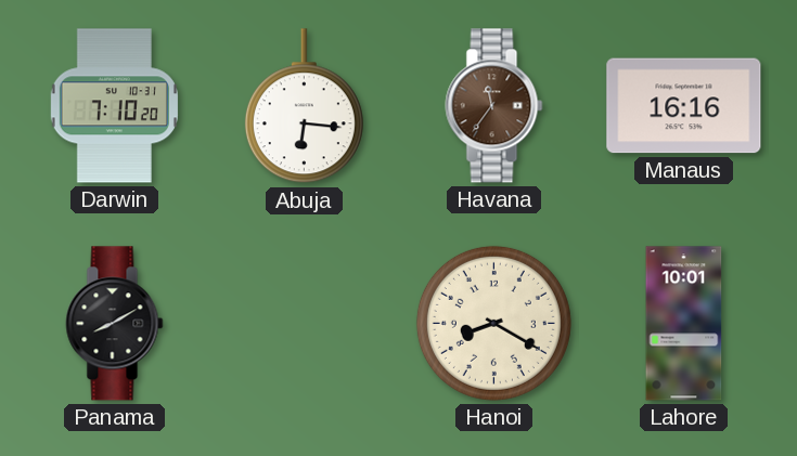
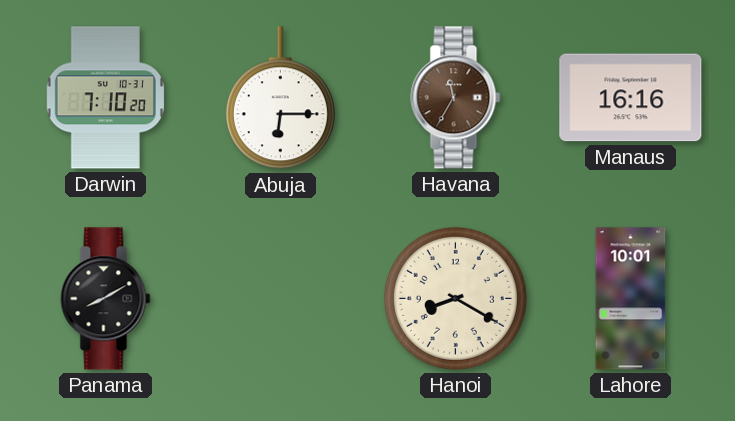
Abuja: 6:16 -> 6:15 (280, 98)
Havana: 11:36 -> 11:35 (456, 98)
